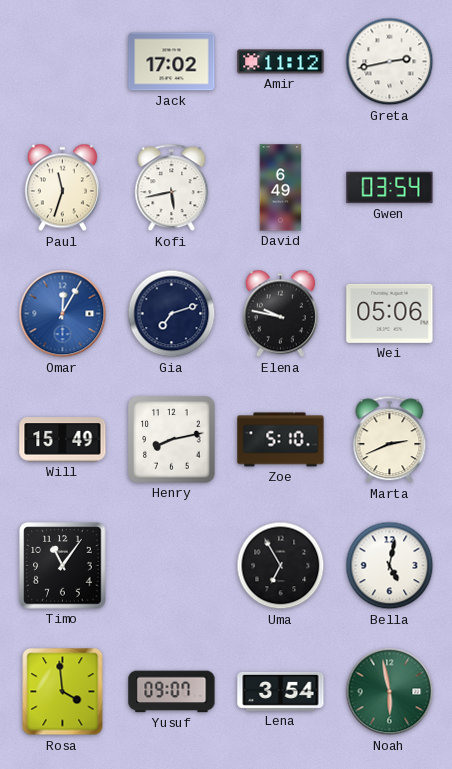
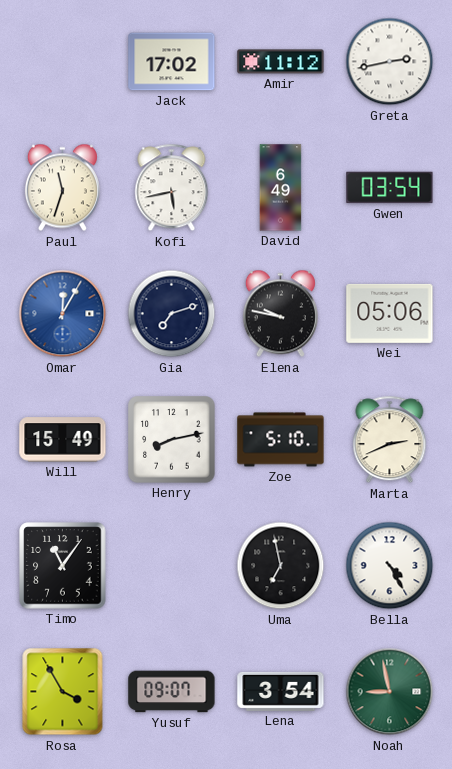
Uma: 6:55 -> 6:58 (281, 566)
Bella: 5:02 -> 4:25 (390, 566)
Rosa: 3:59 -> 3:55 (63, 692)
Noah: 5:58 -> 8:58 (390, 692)
